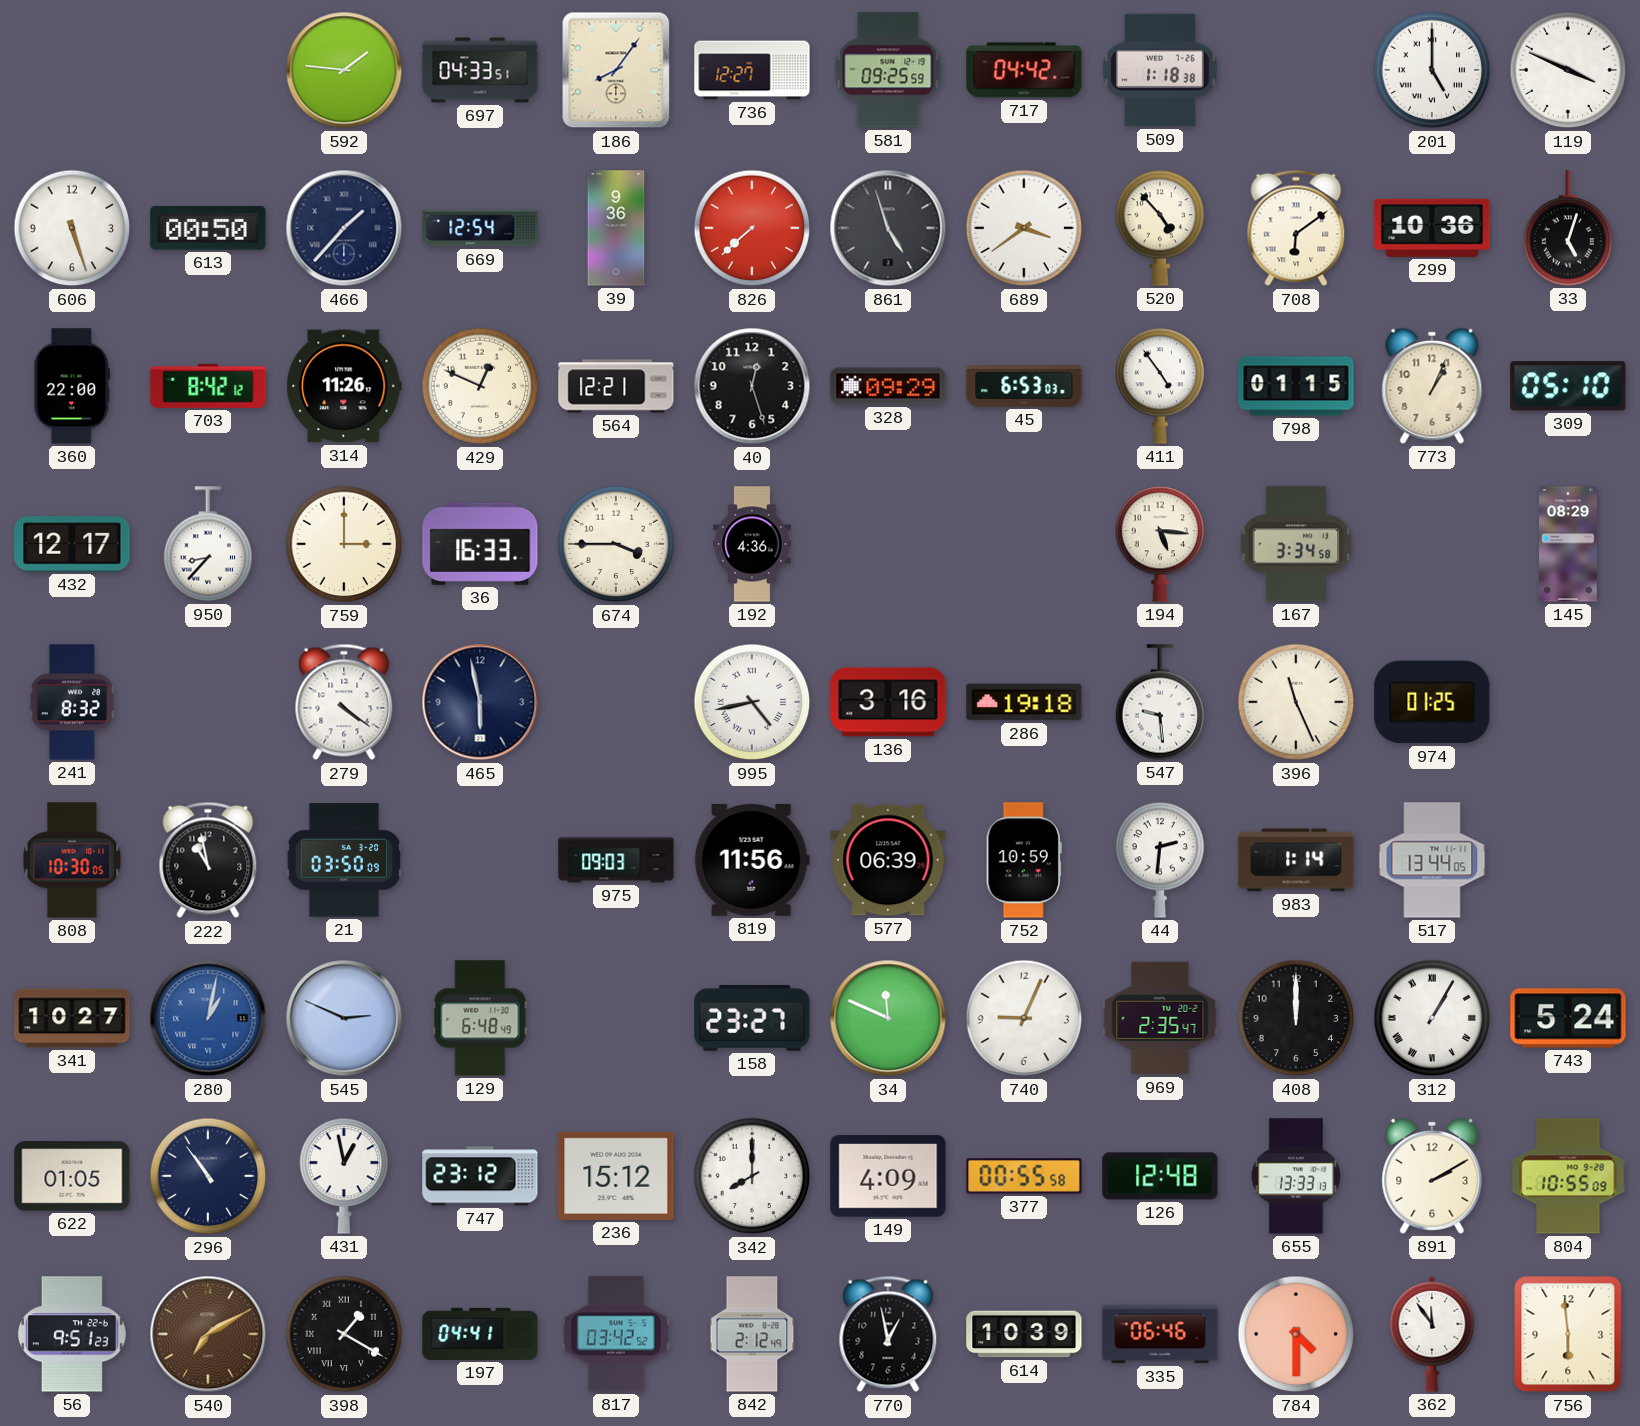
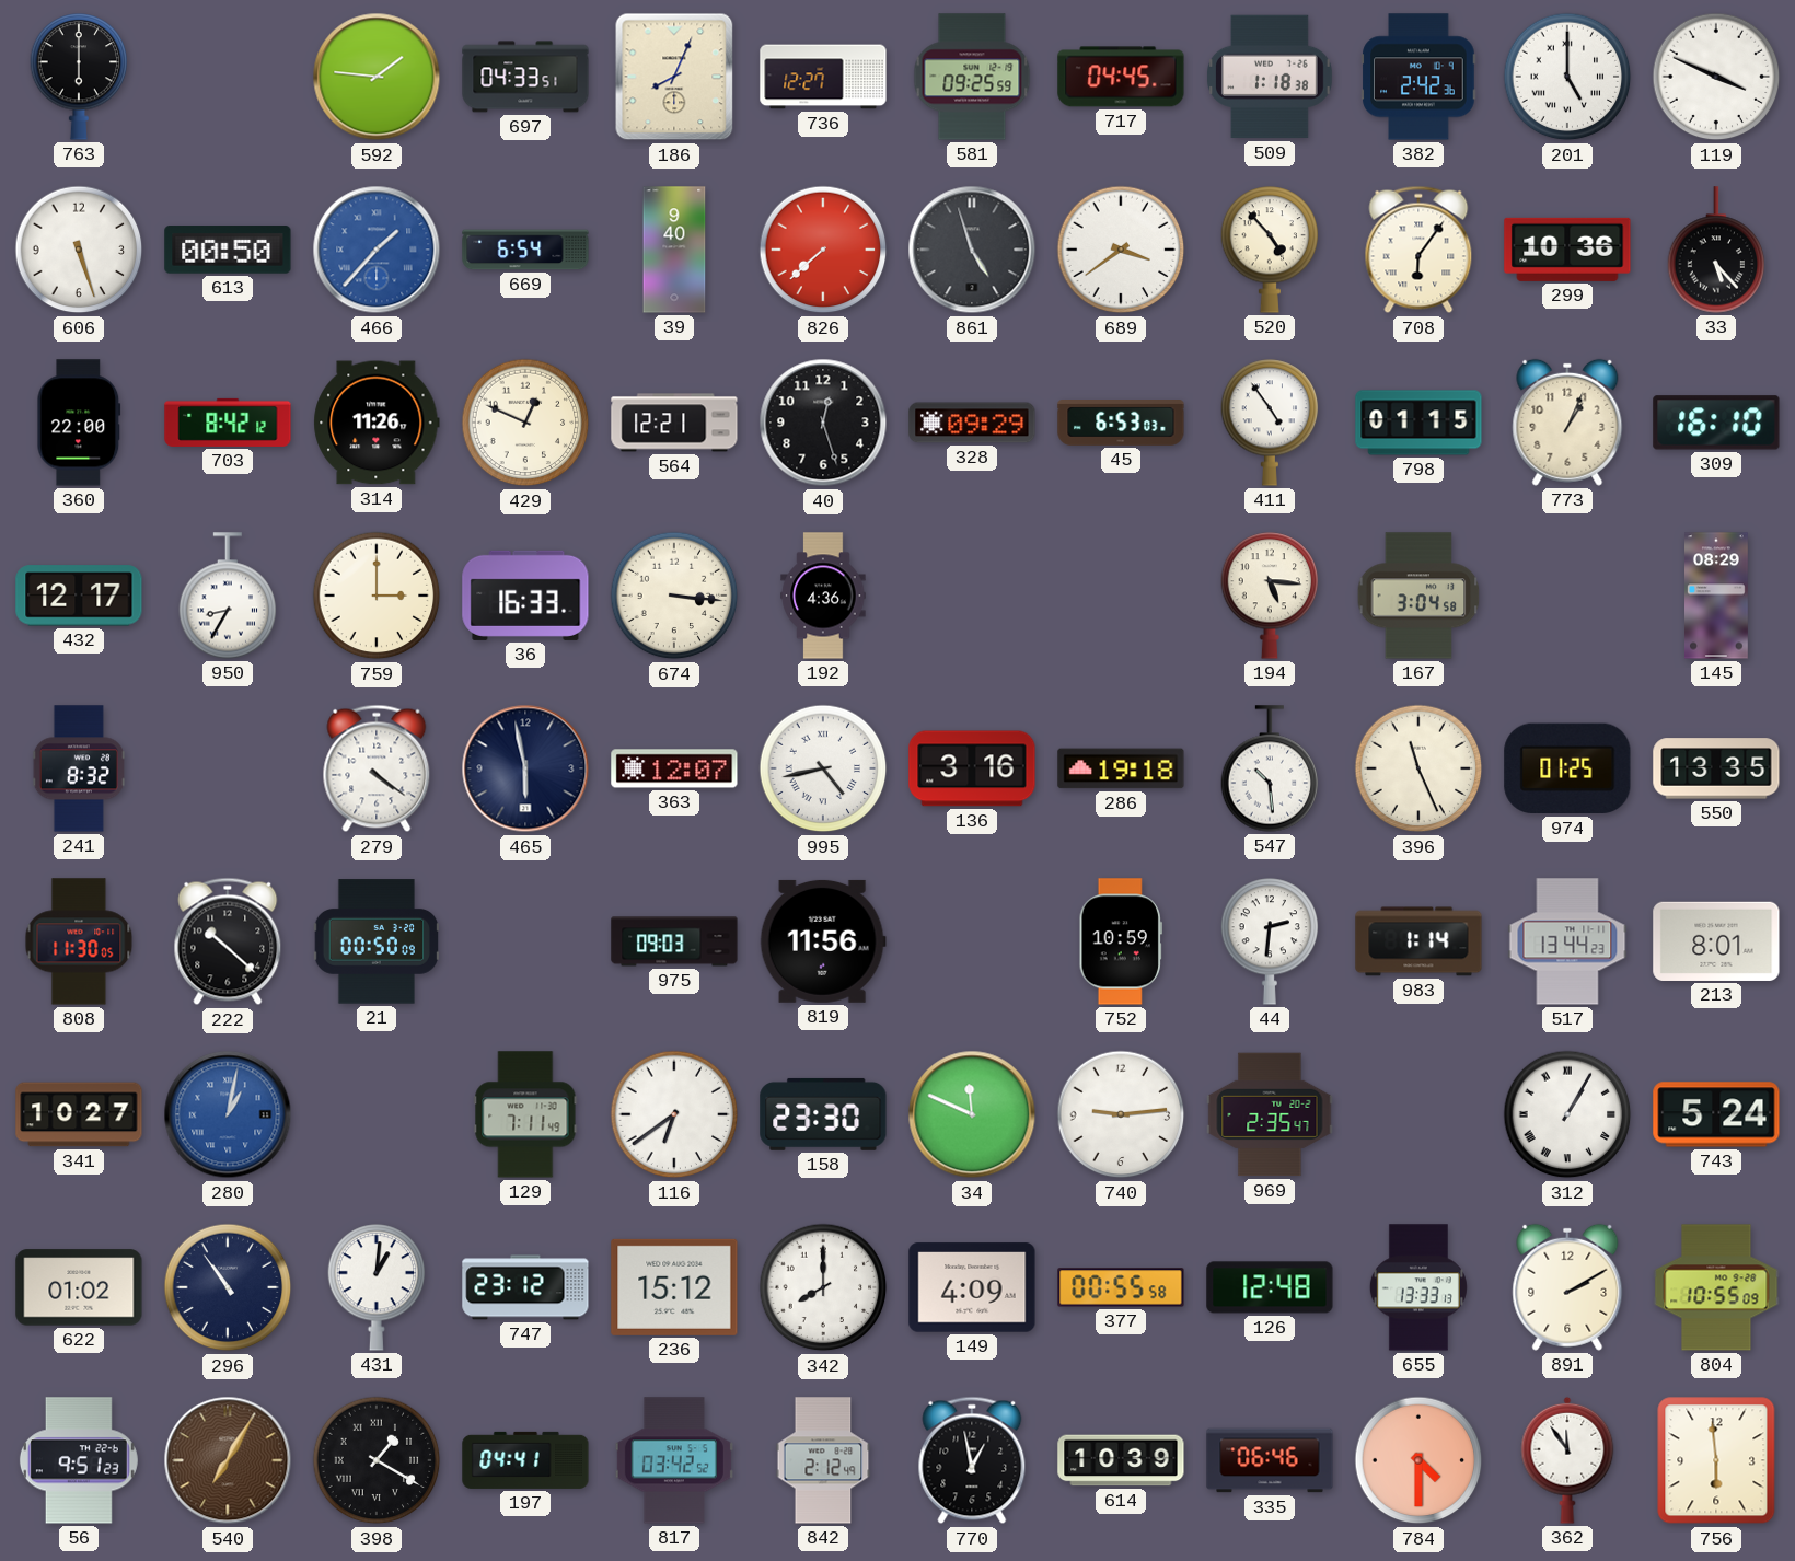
763: none -> 6:00 (79, 77)
186: 8:06 -> 8:04 (674, 77)
717: 04:42 -> 04:45 (1121, 77)
382: none -> 2:42 (1418, 77)
466 dial: navy -> blue (377, 250)
669: 12:54 -> 6:54 (525, 250)
39: 9:36 -> 9:40 (674, 250)
708: 6:09 -> 6:06 (1418, 250)
33: 5:03 -> 5:23 (1716, 250)
309: 05:10 -> 16:10 (1716, 423)
950: 8:37 -> 8:35 (228, 596)
674: 3:45 -> 3:16 (674, 596)
167: 3:34 -> 3:04 (1418, 596)
363: none -> 12:07 (674, 768)
547: 9:29 -> 10:29 (1270, 768)
550: none -> 13:35 (1716, 768)
808: 10:30 -> 11:30 (79, 941)
222: 10:58 -> 10:22 (228, 941)
21: 03:50 -> 00:50 (375, 941)
577: 06:39 -> none (888, 860)
517: 13:44:05 -> 13:44:23 (1567, 941)
213: none -> 8:01 (1716, 941)
545: 2:49 -> none (344, 1018)
129: 6:48 -> 7:11 (525, 1114)
116: none -> 6:39 (674, 1114)
158: 23:27 -> 23:30 (823, 1114)
740: 9:04 -> 9:14 (1121, 1114)
408: 12:00 -> none (1296, 1018)
622: 01:05 -> 01:02 (79, 1287)
431: 12:58 -> 1:01 (377, 1287)
540: 7:10 -> 7:05 (228, 1460)
